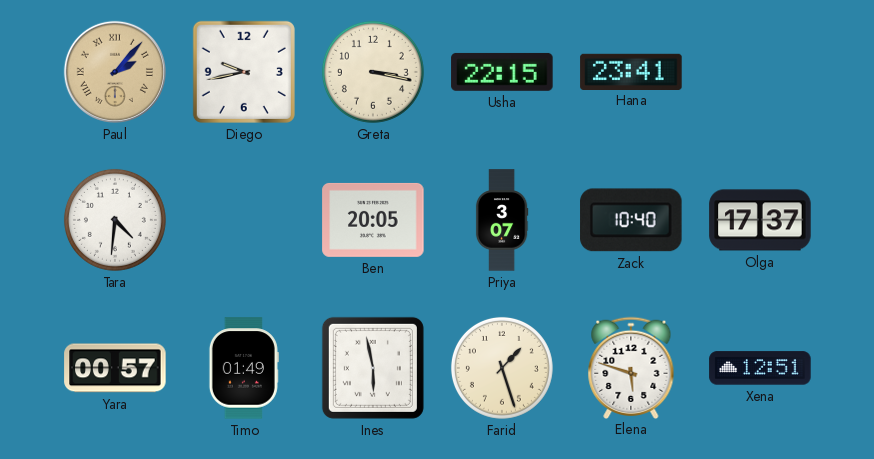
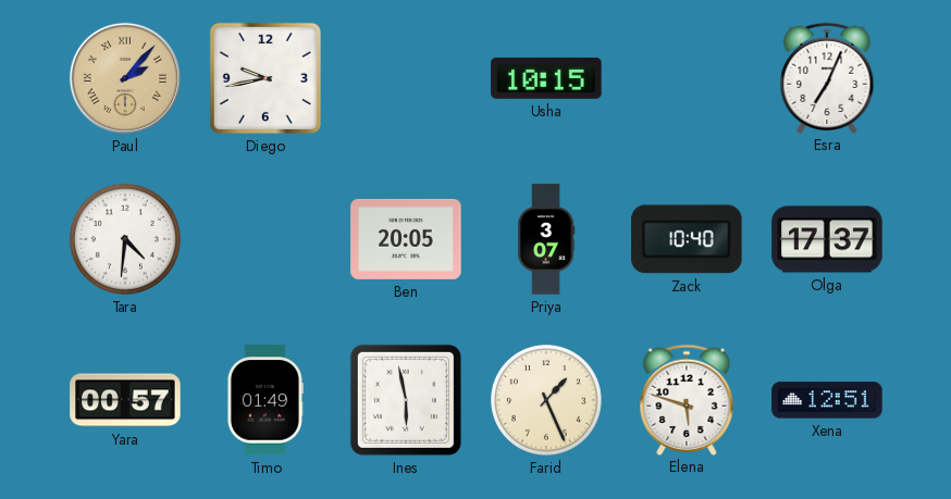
Greta: 3:17 -> none (373, 72)
Usha: 22:15 -> 10:15 (546, 78)
Hana: 23:41 -> none (631, 71)
Esra: none -> 7:04 (827, 77)
Farid: 1:27 -> 1:26 (546, 400)
